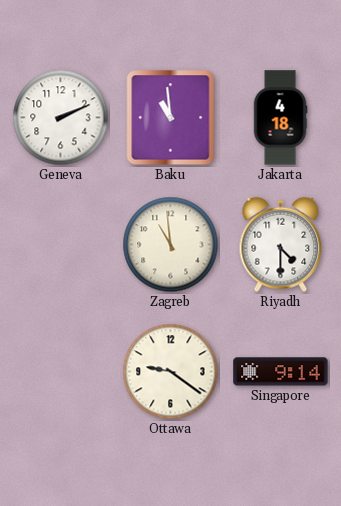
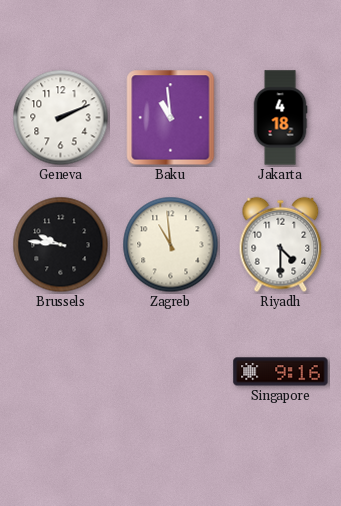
Brussels: none -> 9:46 (61, 245)
Ottawa: 9:21 -> none (171, 372)
Singapore: 9:14 -> 9:16 (281, 372)
